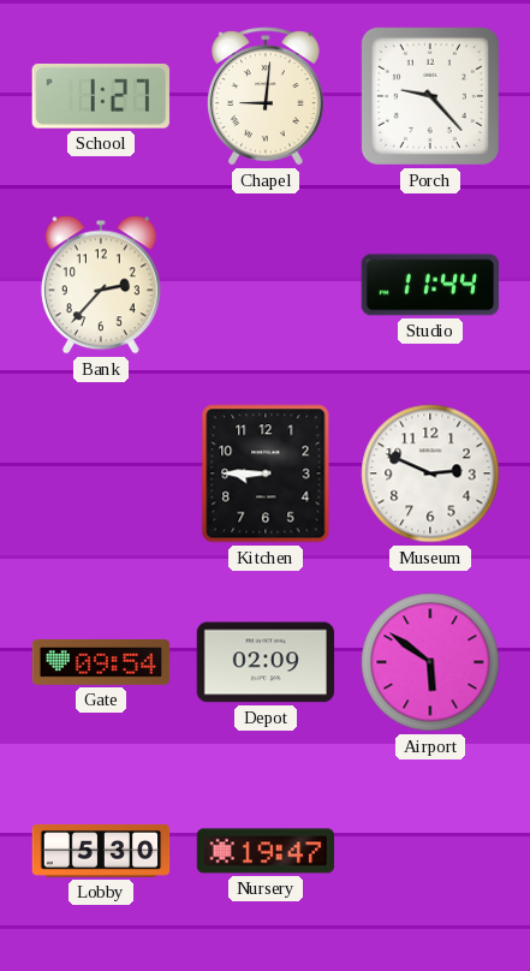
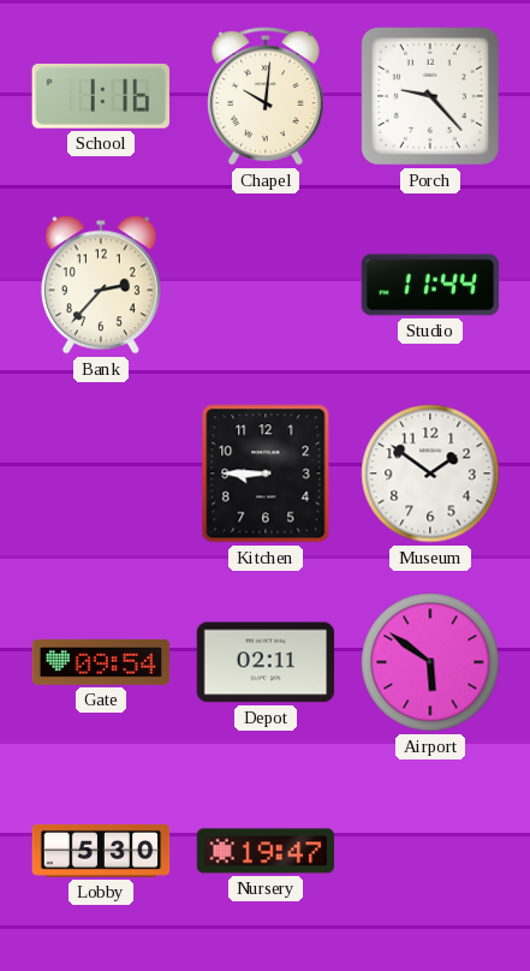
School: 1:27 -> 1:16 (101, 96)
Chapel: 9:01 -> 10:01 (267, 96)
Museum: 2:49 -> 1:51 (430, 473)
Depot: 02:09 -> 02:11 (266, 662)
